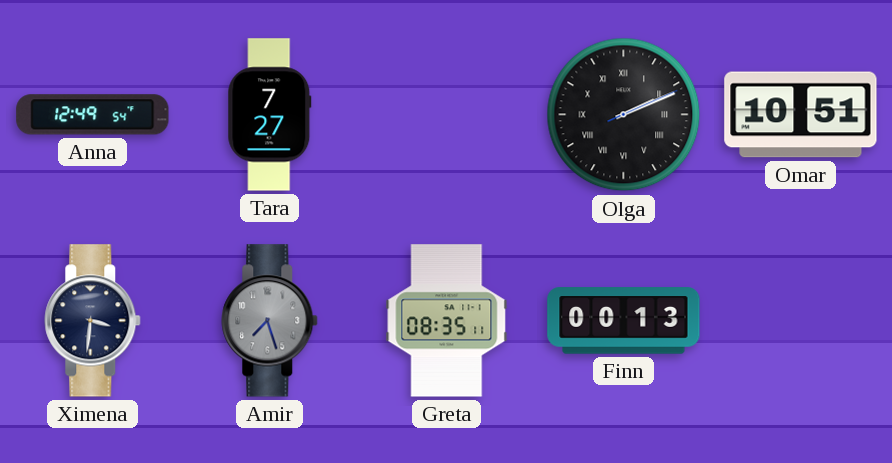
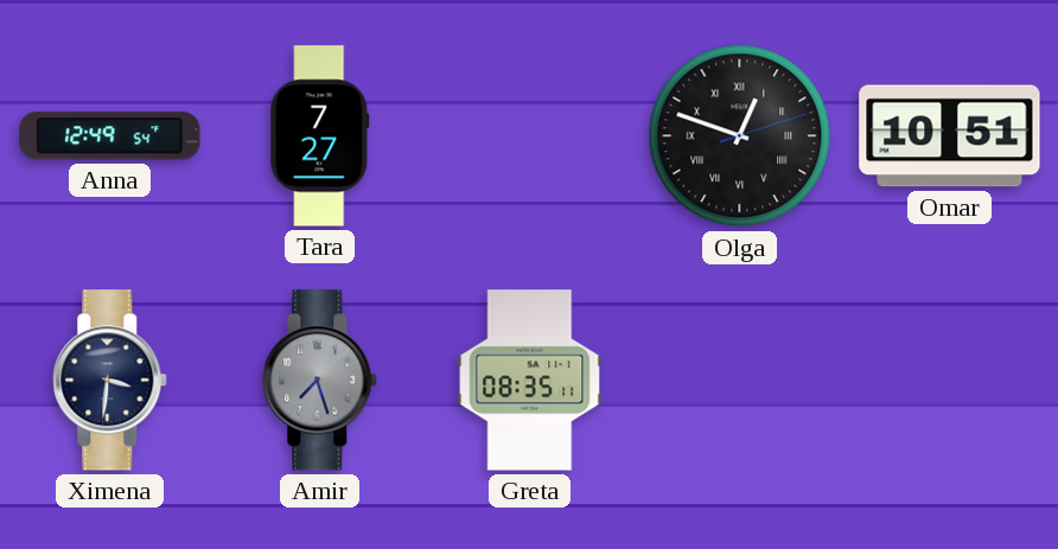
Olga: 2:11 -> 12:48 (740, 136)
Finn: 00:13 -> none (624, 321)
